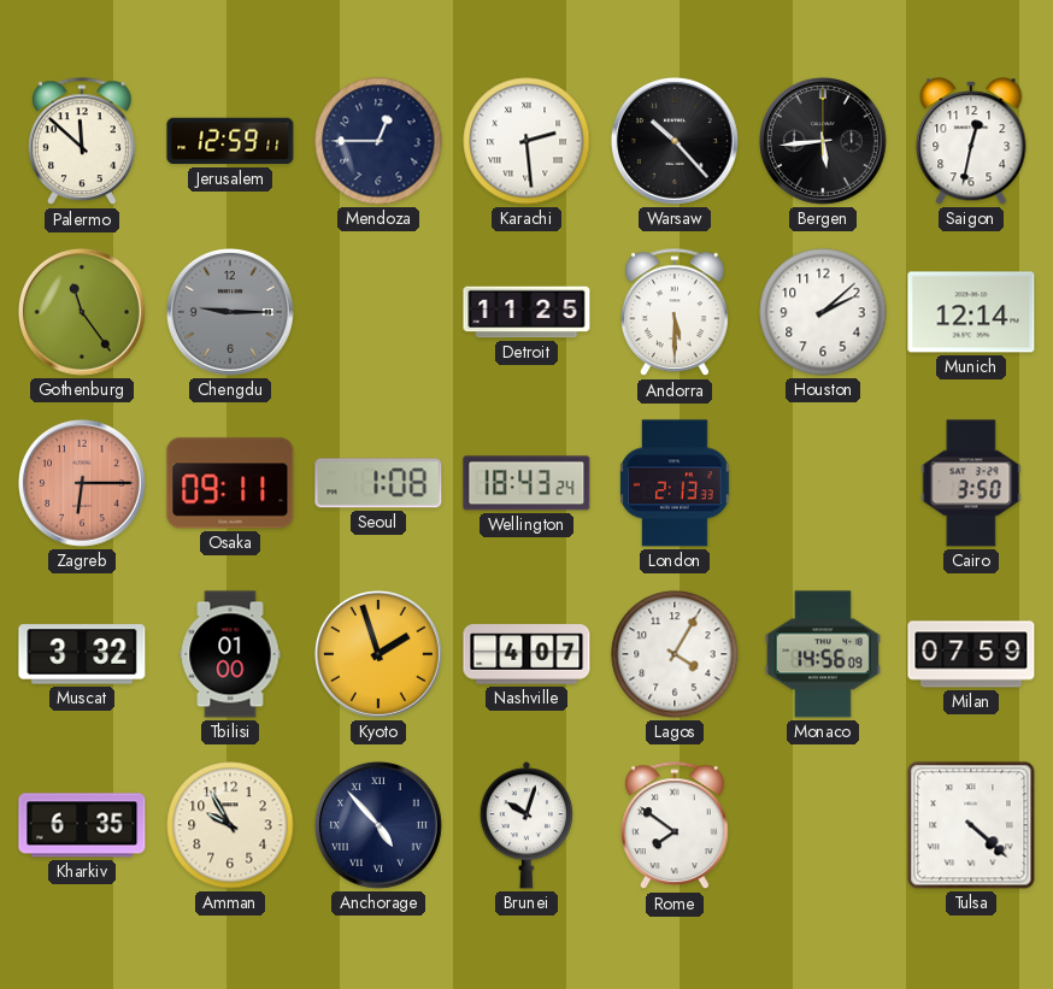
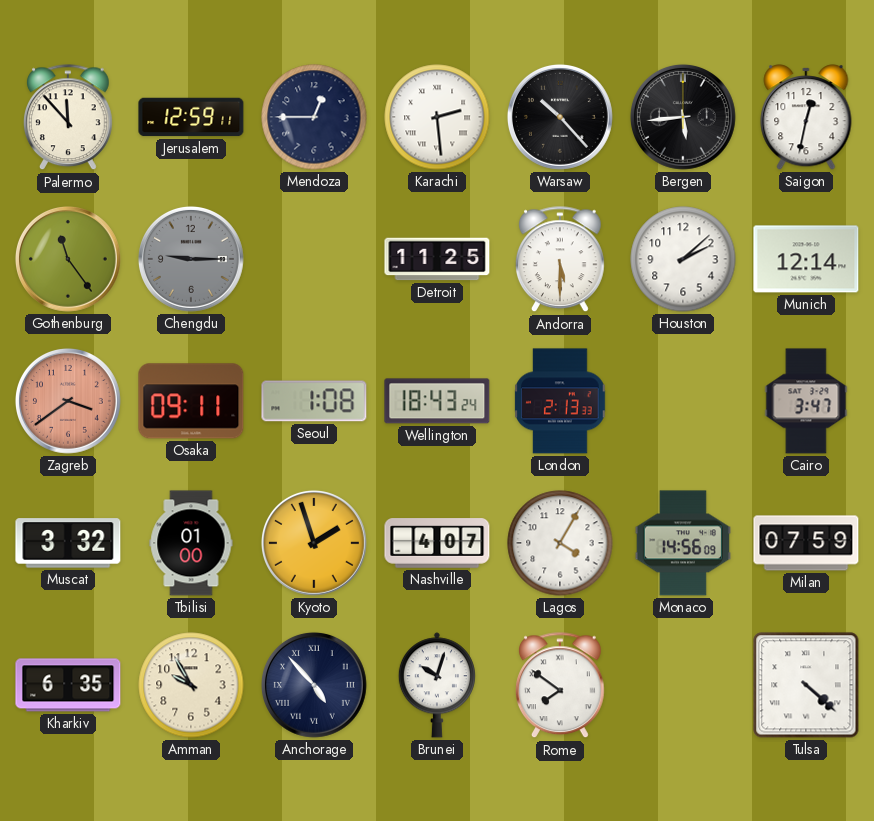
Palermo: 11:52 -> 11:53 (69, 118)
Zagreb: 6:15 -> 3:39 (68, 401)
Cairo: 3:50 -> 3:47 (806, 401)
